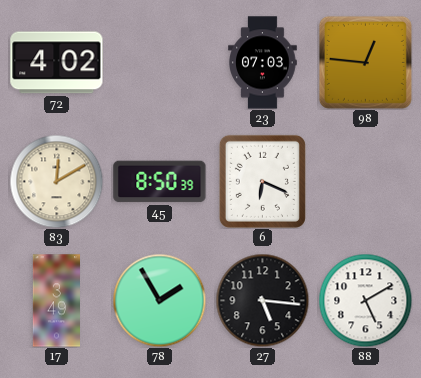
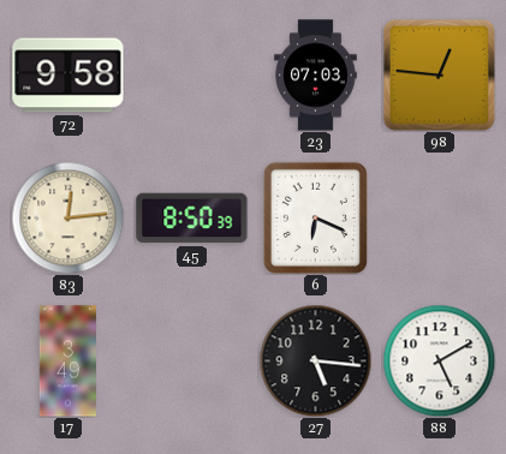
72: 4:02 -> 9:58 (69, 76)
83: 12:10 -> 12:14 (67, 217)
78: 1:55 -> none (159, 300)
